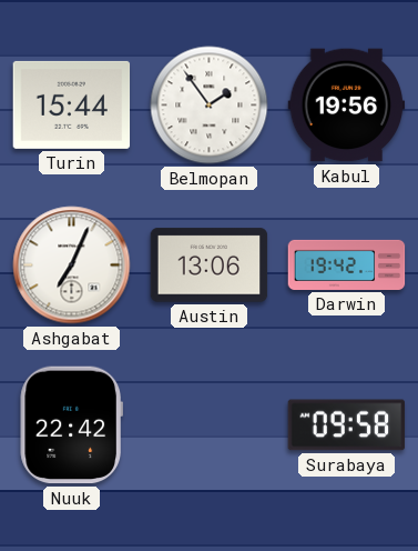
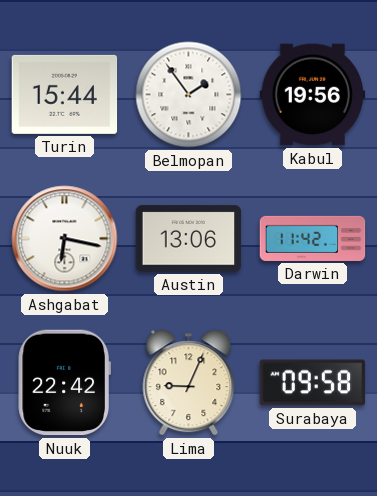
Ashgabat: 7:04 -> 6:17 (65, 239)
Darwin: 19:42 -> 11:42 (313, 238)
Lima: none -> 9:04 (189, 383)
